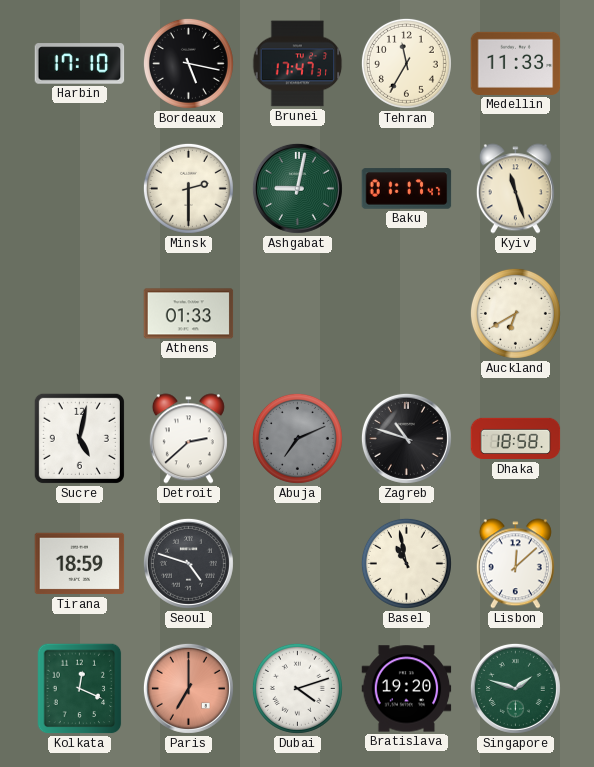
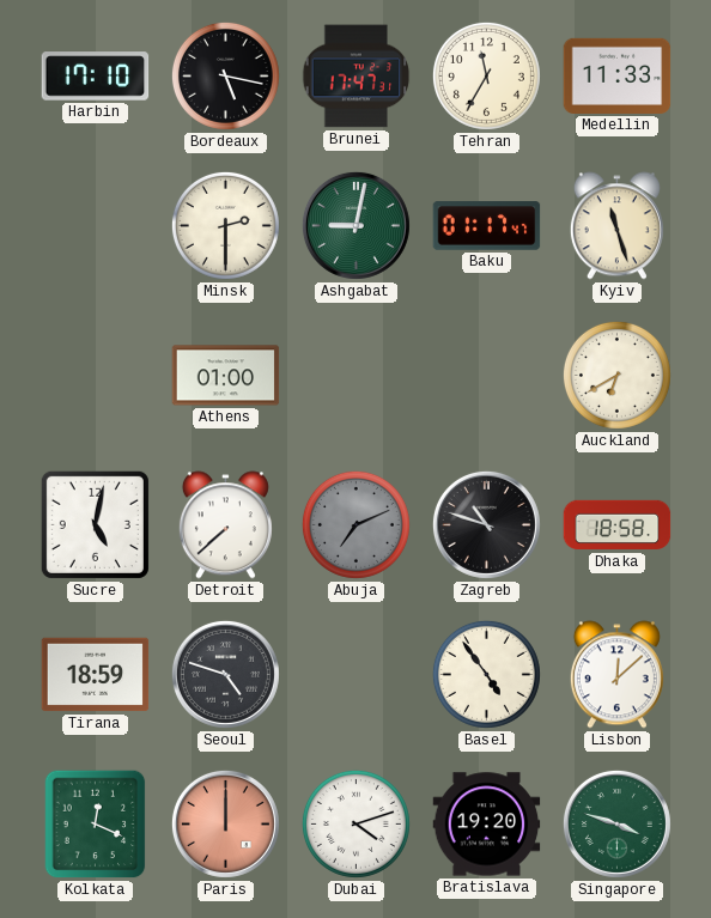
Athens: 01:33 -> 01:00 (226, 376)
Detroit: 2:38 -> 7:38 (225, 525)
Basel: 10:58 -> 4:54 (486, 674)
Paris: 7:00 -> 12:00 (225, 823)
Singapore: 1:48 -> 3:48 (616, 823)
